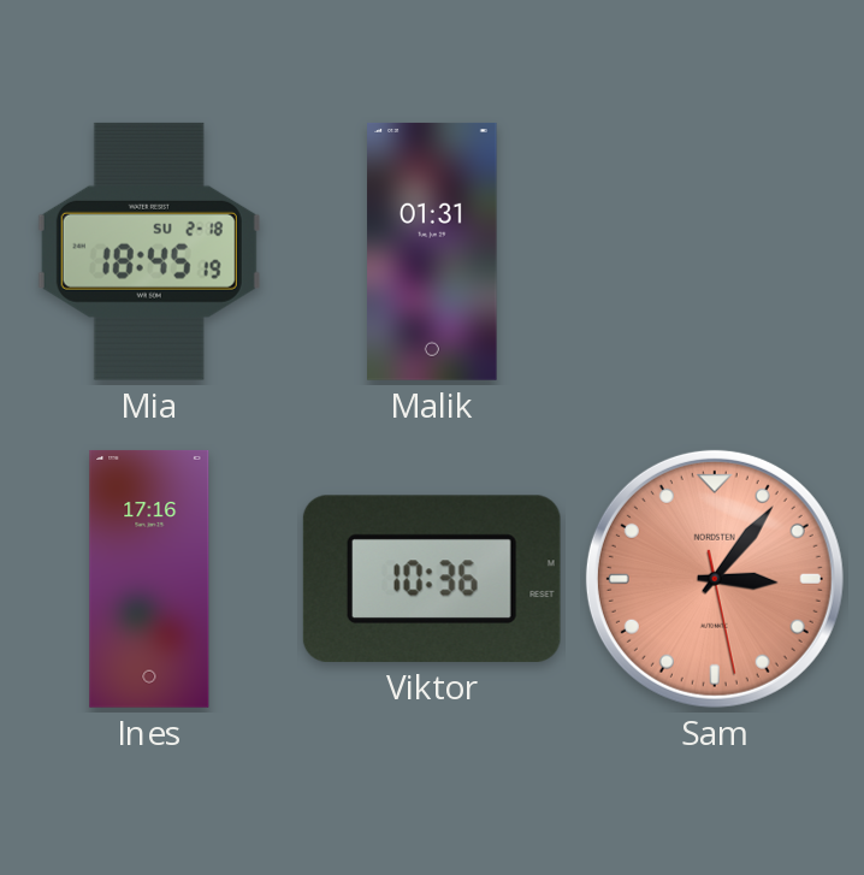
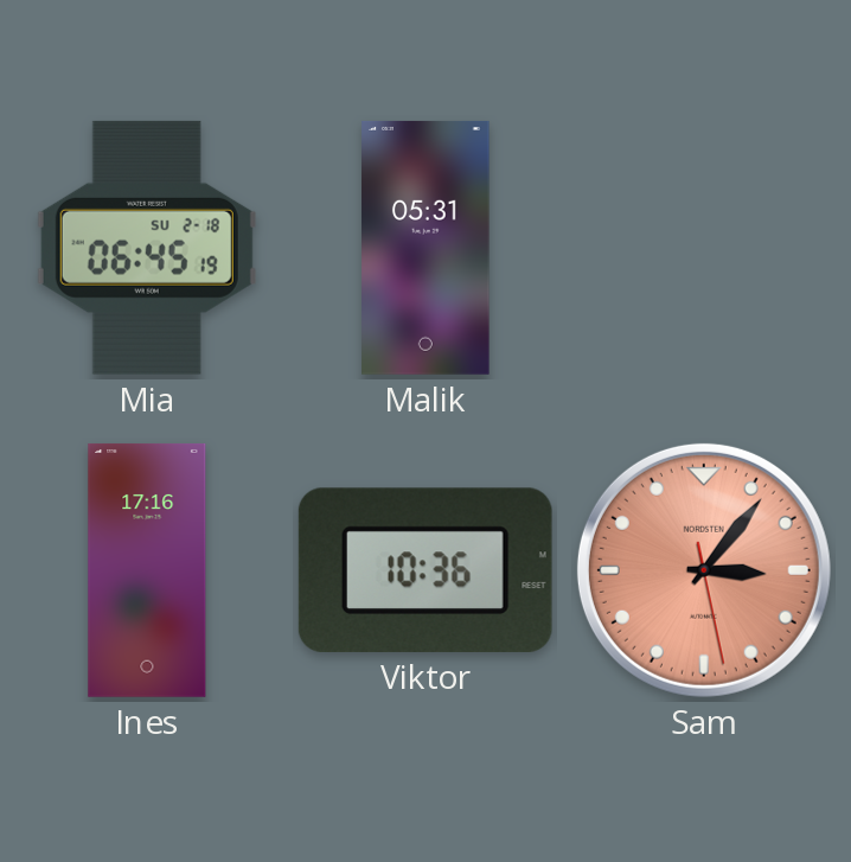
Mia: 18:45 -> 06:45 (147, 248)
Malik: 01:31 -> 05:31 (426, 248)
